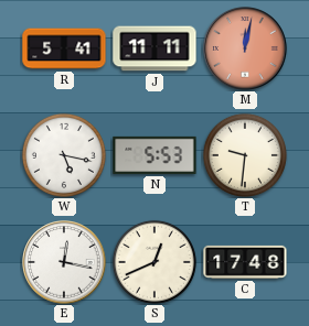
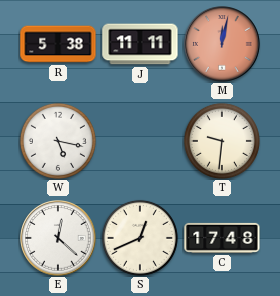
R: 5:41 -> 5:38 (58, 44)
N: 5:53 -> none (154, 155)
E: 12:17 -> 12:22 (58, 238)
